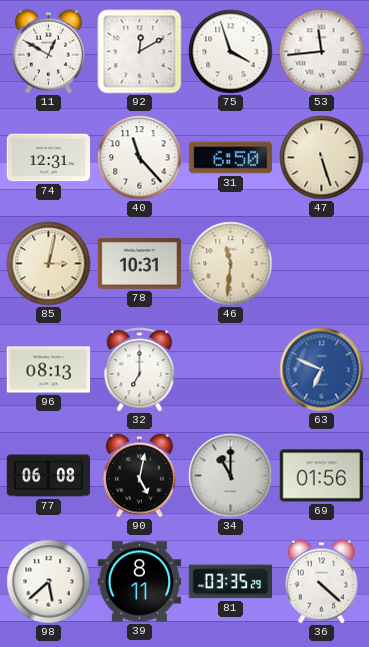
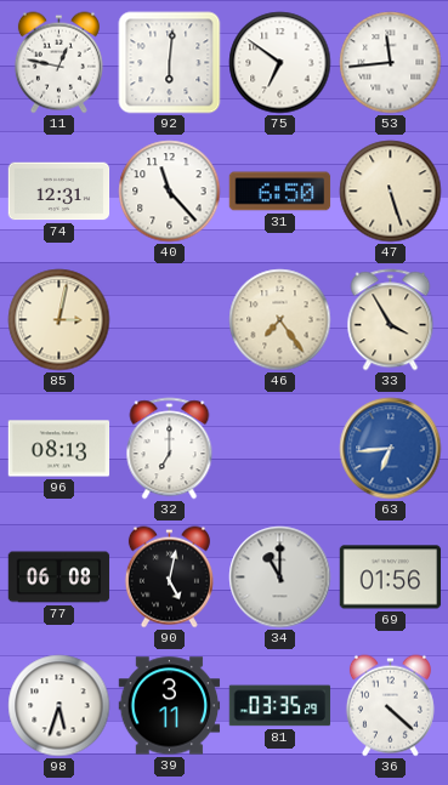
11: 12:50 -> 12:47 (58, 63)
92: 12:10 -> 6:01 (170, 63)
75: 3:57 -> 6:51 (280, 63)
78: 10:31 -> none (140, 264)
46: 11:31 -> 7:24 (280, 320)
33: none -> 3:55 (391, 320)
63: 6:49 -> 6:44 (391, 449)
98: 5:38 -> 5:33 (59, 706)
39: 8:11 -> 3:11 (170, 706)
